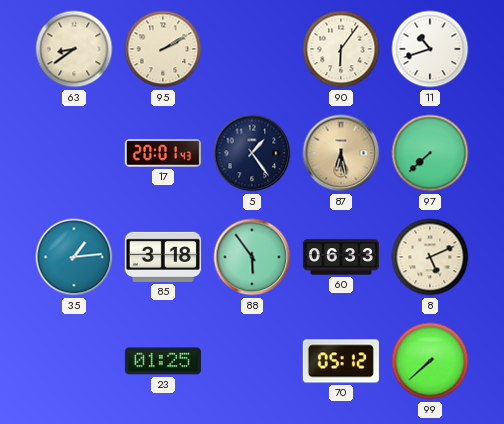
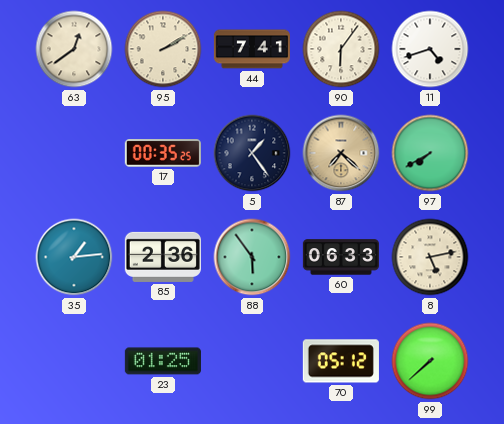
63: 8:39 -> 12:39 (74, 49)
44: none -> 7:41 (252, 49)
11: 10:42 -> 4:42 (430, 49)
17: 20:01 -> 00:35 (163, 154)
87: 6:28 -> 7:22 (341, 153)
97: 7:38 -> 7:40 (430, 153)
85: 3:18 -> 2:36 (163, 257)
8: 5:11 -> 5:13 (430, 257)
